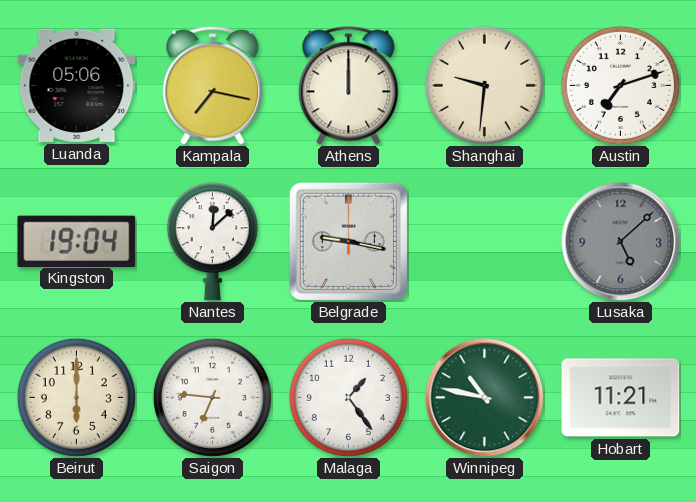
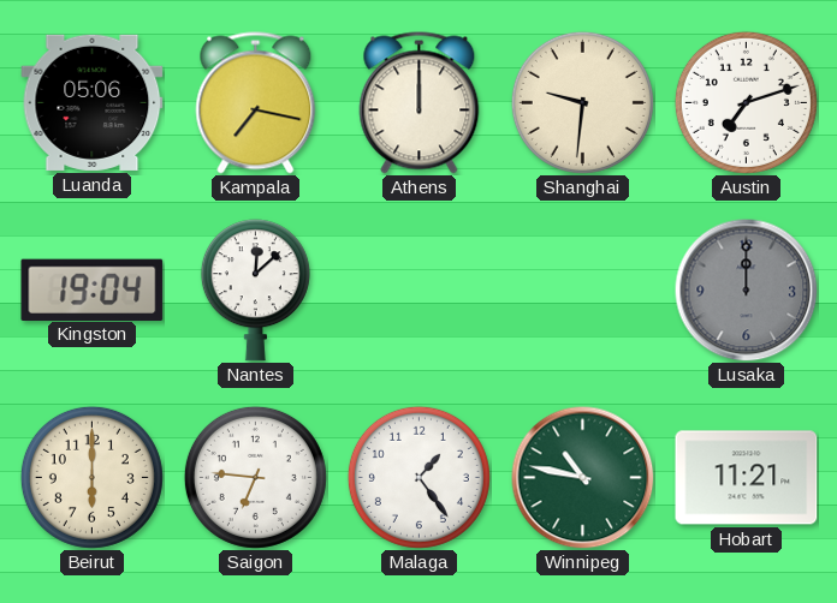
Belgrade: 9:17 -> none (348, 241)
Lusaka: 5:08 -> 12:00 (747, 291)
